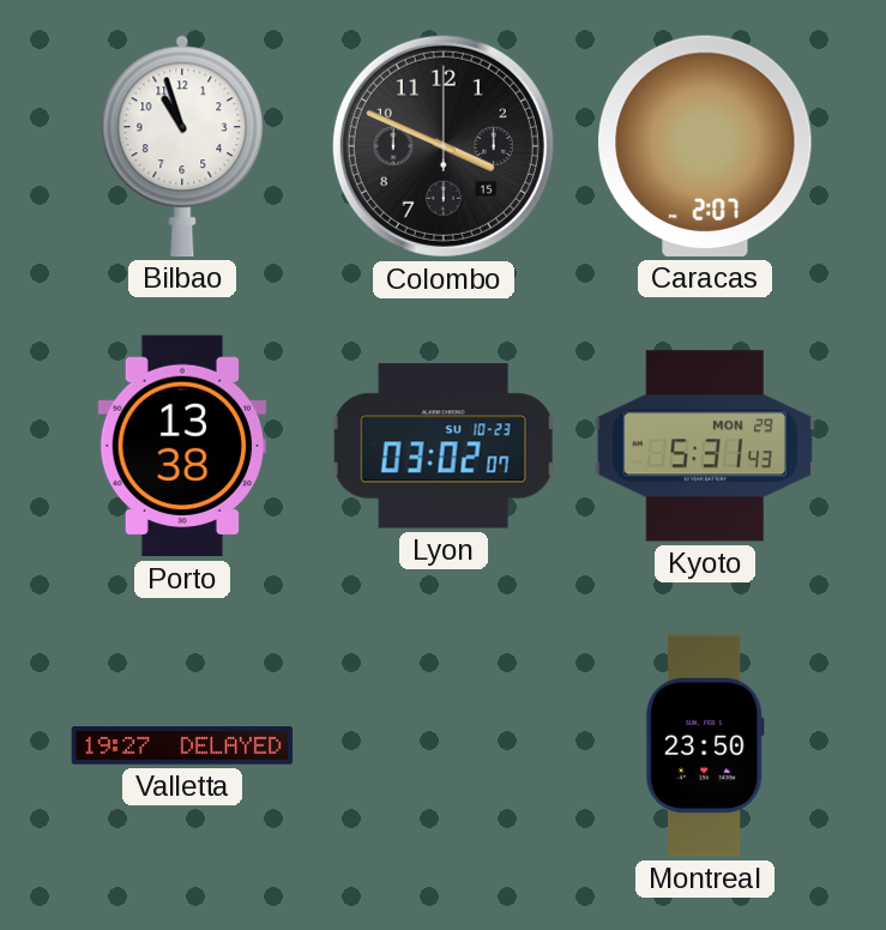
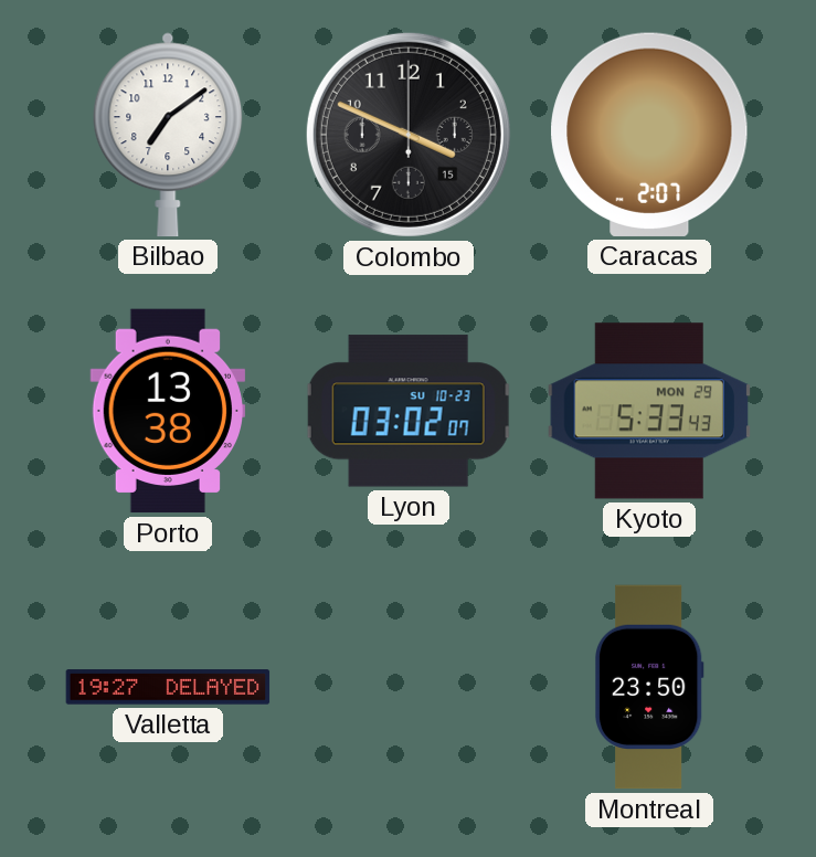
Bilbao: 10:57 -> 7:09 (168, 135)
Kyoto: 5:31 -> 5:33 (649, 411)
